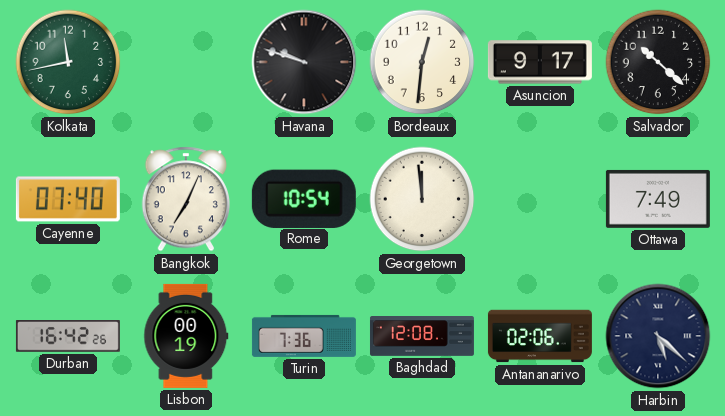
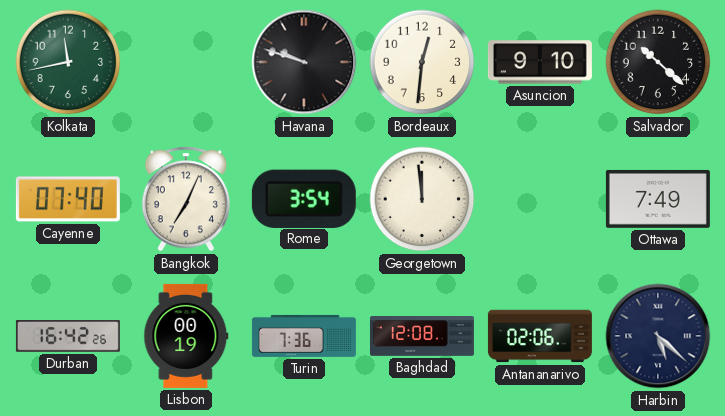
Asuncion: 9:17 -> 9:10 (540, 62)
Rome: 10:54 -> 3:54 (304, 198)
